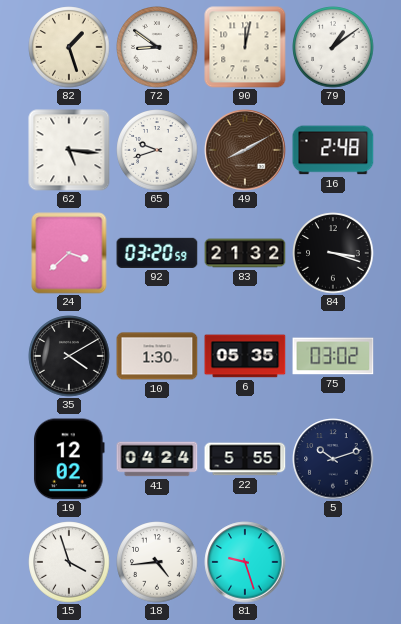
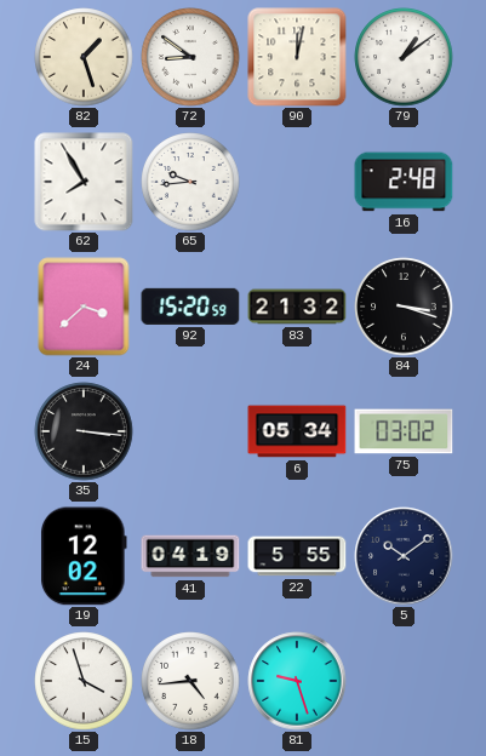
62: 5:16 -> 7:55 (84, 182)
65: 9:42 -> 9:44 (190, 182)
49: 8:10 -> none (245, 150)
92: 03:20 -> 15:20 (190, 307)
35: 4:10 -> 3:16 (84, 431)
10: 1:30 -> none (157, 356)
6: 05:35 -> 05:34 (297, 431)
41: 04:24 -> 04:19 (190, 556)
5: 10:12 -> 10:09 (404, 556)
